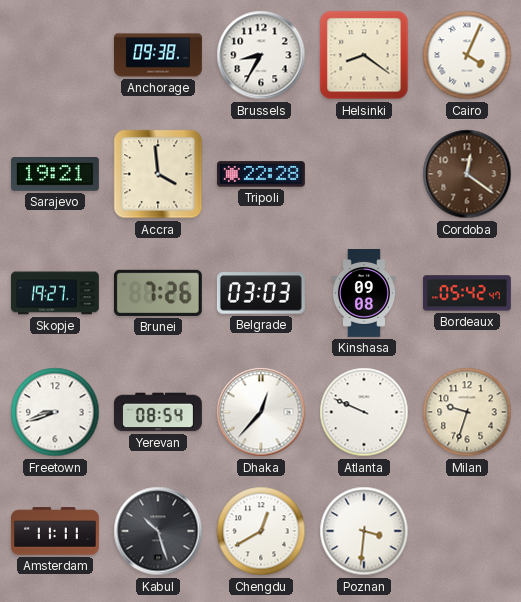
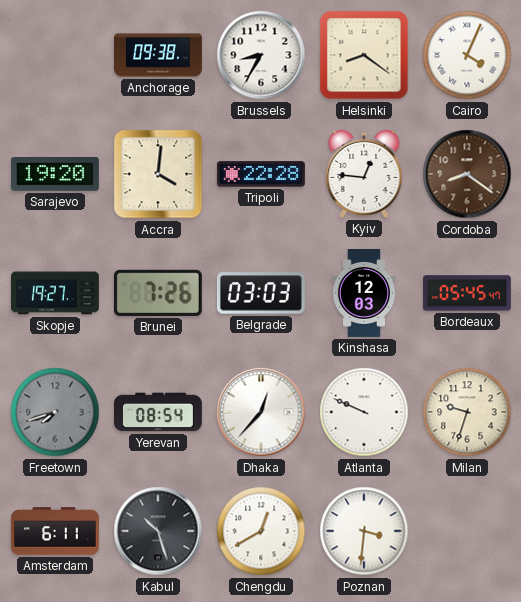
Sarajevo: 19:21 -> 19:20 (55, 175)
Accra: 3:59 -> 4:01 (158, 174)
Kyiv: none -> 12:46 (364, 174)
Cordoba: 12:21 -> 8:21 (467, 174)
Kinshasa: 09:08 -> 12:03 (364, 294)
Bordeaux: 05:42 -> 05:45 (467, 293)
Freetown: 8:42 -> 7:42 (55, 412)
Freetown dial: white -> grey (55, 412)
Amsterdam: 11:11 -> 6:11 (56, 531)
